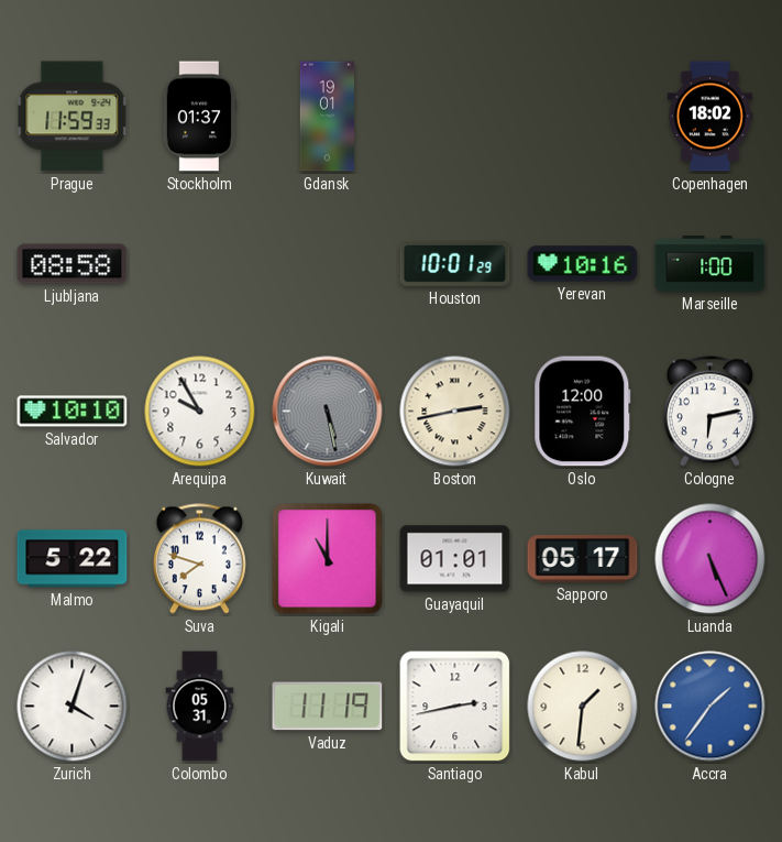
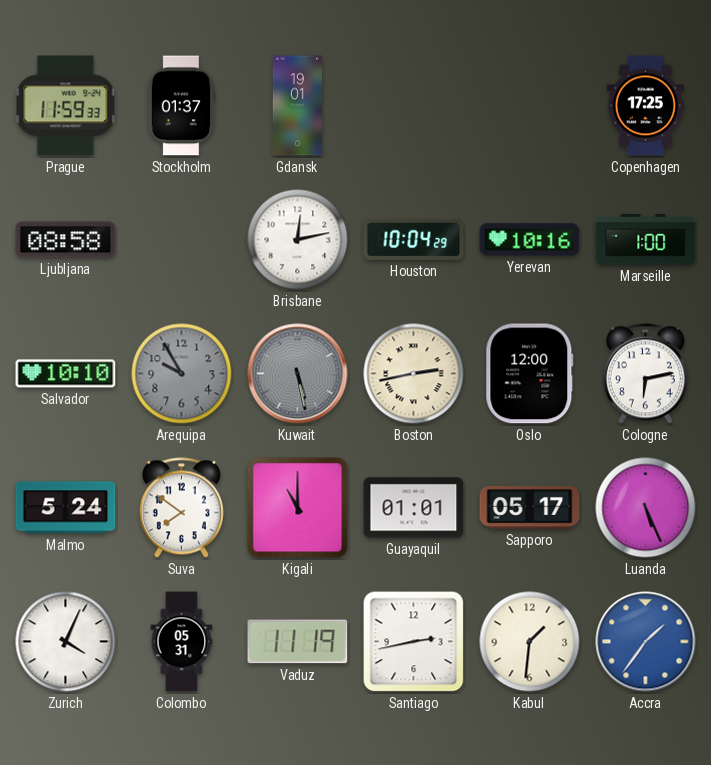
Copenhagen: 18:02 -> 17:25 (645, 106)
Brisbane: none -> 12:13 (298, 240)
Houston: 10:01 -> 10:04 (414, 239)
Arequipa dial: white -> grey (182, 374)
Malmo: 5:22 -> 5:24 (66, 508)
Suva: 7:48 -> 7:51 (181, 508)
Zurich: 4:03 -> 4:04 (66, 642)
